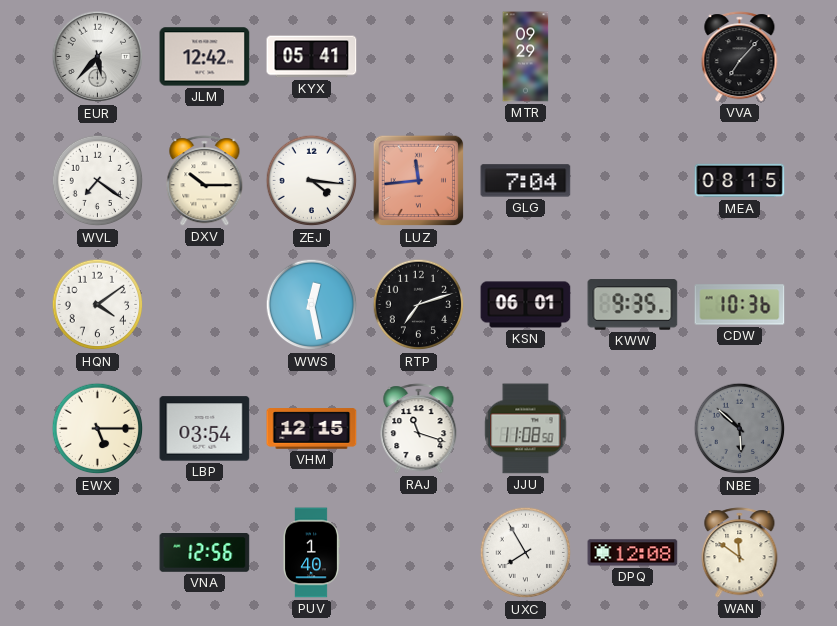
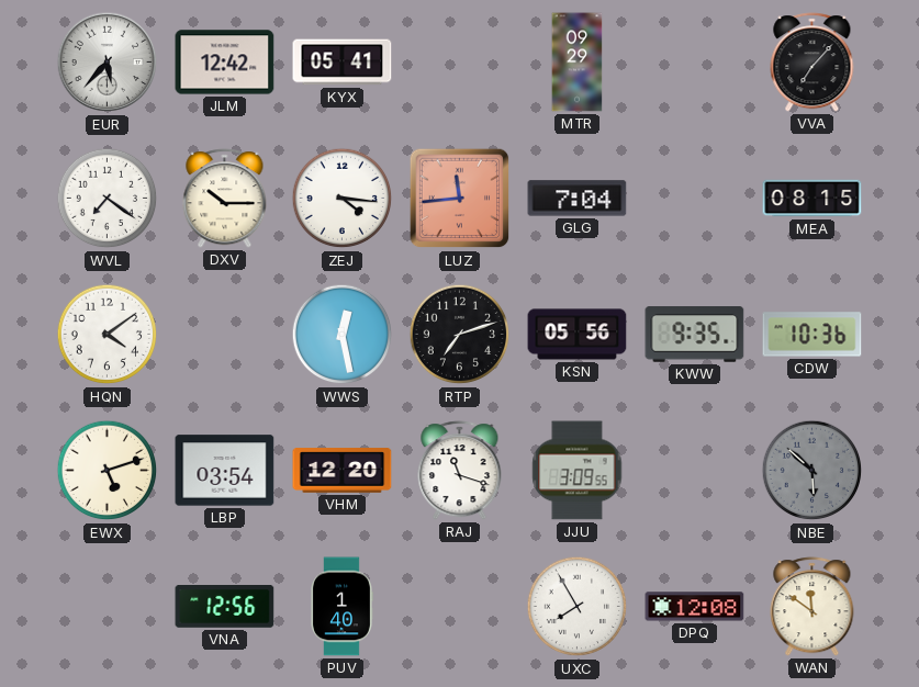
KSN: 06:01 -> 05:56 (578, 335)
EWX: 5:15 -> 5:12 (108, 471)
VHM: 12:15 -> 12:20 (343, 471)
JJU: 11:08 -> 3:09 (578, 471)
